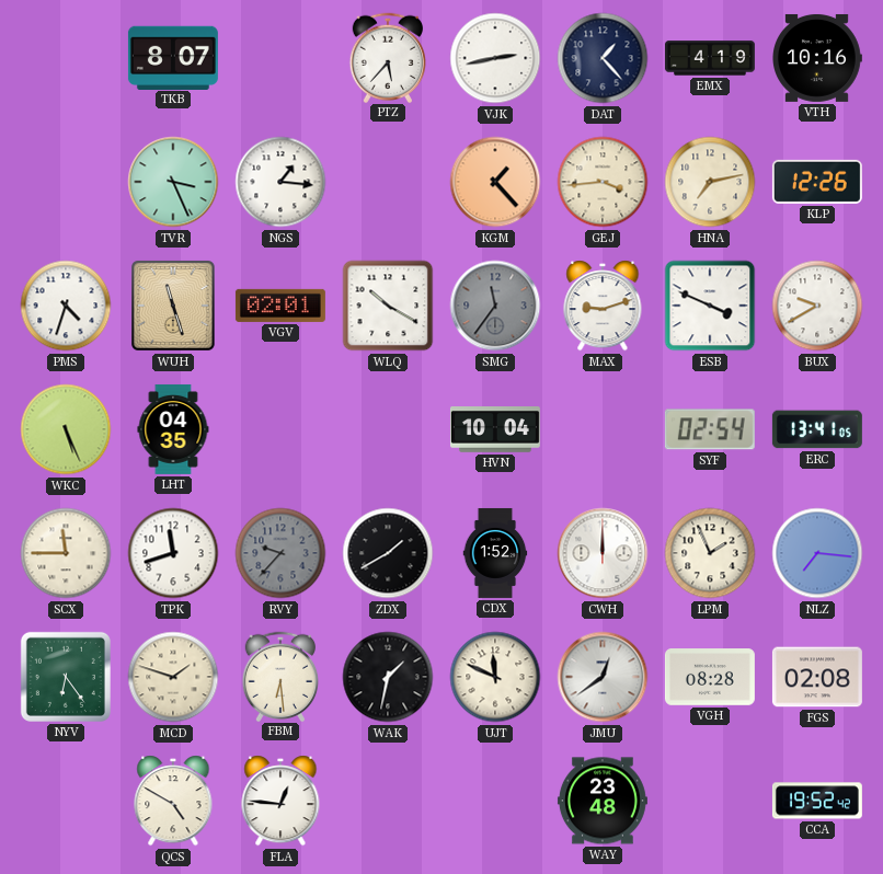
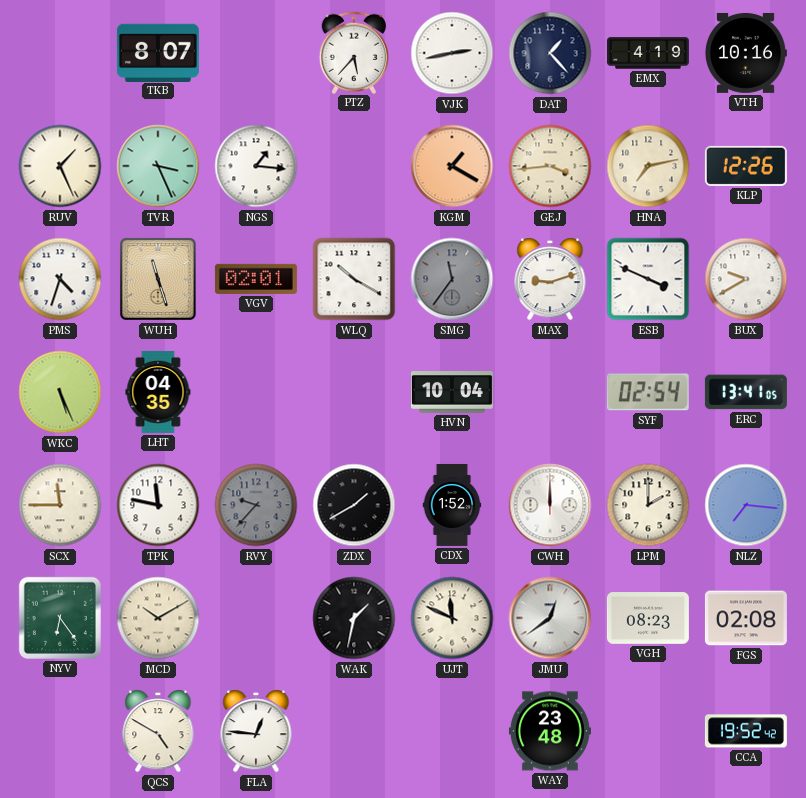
RUV: none -> 1:26 (60, 166)
KGM: 1:23 -> 1:20 (452, 166)
TPK: 11:42 -> 11:47 (158, 505)
LPM: 1:56 -> 2:00 (648, 505)
MCD: 1:48 -> 10:10 (158, 618)
FBM: 6:29 -> none (280, 676)
VGH: 08:28 -> 08:23 (648, 618)
